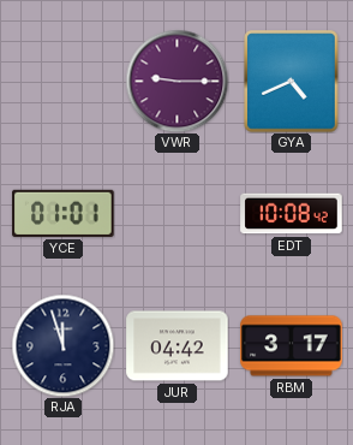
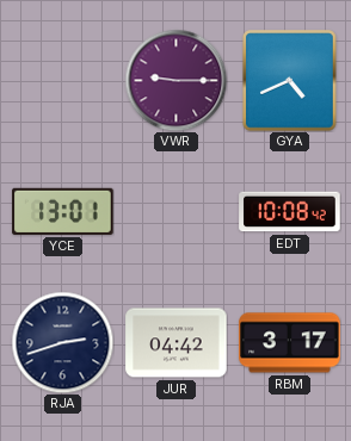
YCE: 01:01 -> 13:01 (63, 211)
RJA: 11:57 -> 2:42 (62, 342)
